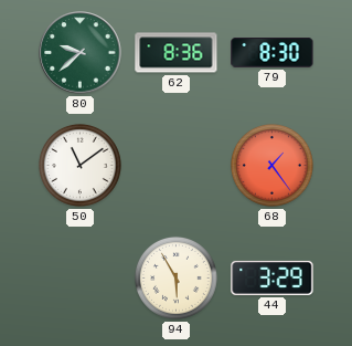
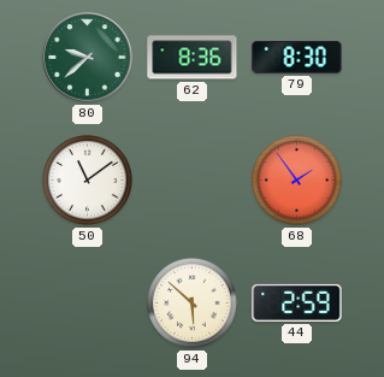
68: 1:24 -> 1:54 (296, 179)
94: 5:55 -> 5:52 (191, 302)
44: 3:29 -> 2:59 (297, 302)
